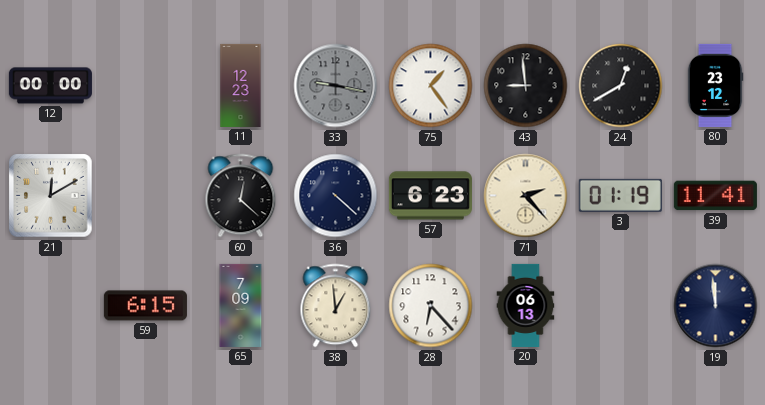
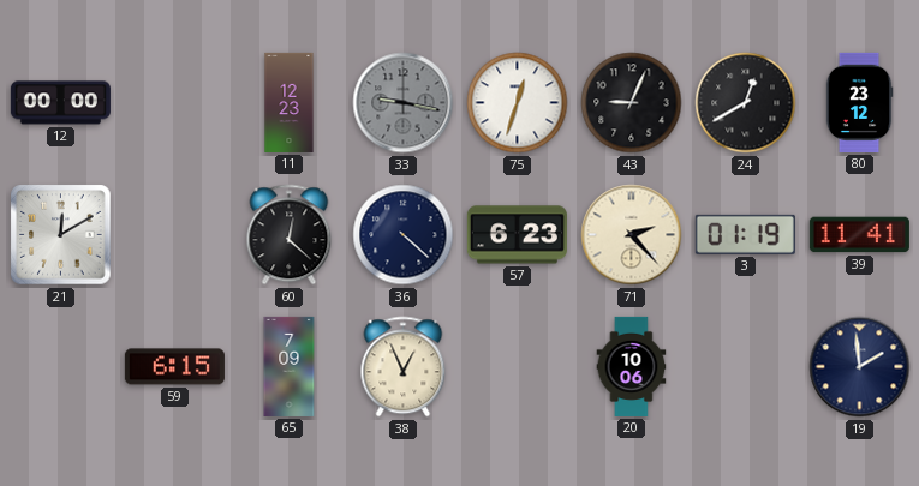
75: 1:24 -> 12:33 (518, 103)
43: 8:59 -> 9:04 (632, 103)
38: 12:59 -> 12:56 (404, 367)
28: 6:23 -> none (431, 306)
20: 06:13 -> 10:06 (632, 366)
19: 11:59 -> 1:59 (860, 367)
